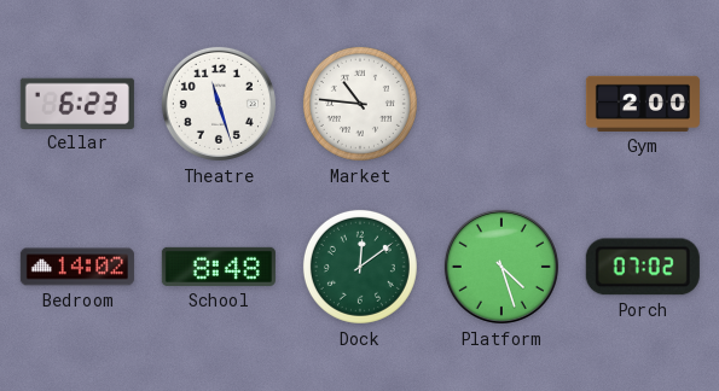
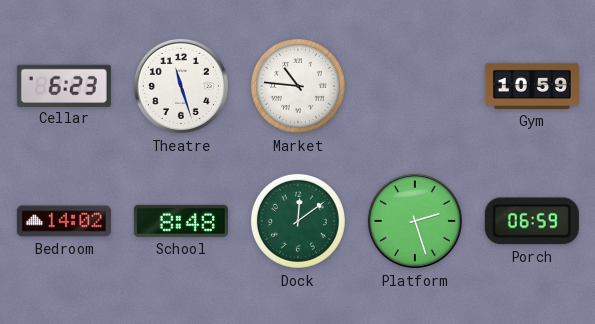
Gym: 2:00 -> 10:59 (532, 86)
Platform: 4:27 -> 2:27 (415, 221)
Porch: 07:02 -> 06:59 (532, 221)
